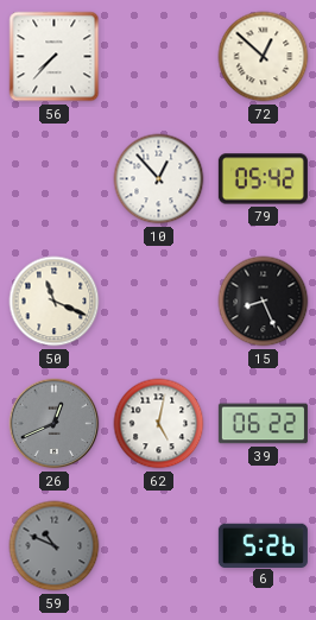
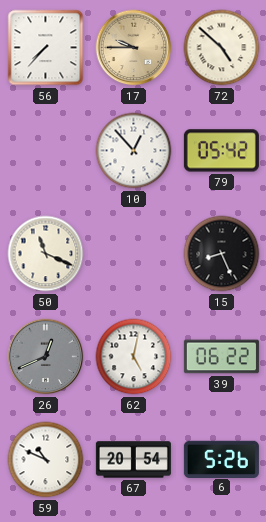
17: none -> 9:45 (134, 48)
72: 12:52 -> 4:52 (222, 48)
59 dial: grey -> white (46, 460)
67: none -> 20:54 (133, 460)
